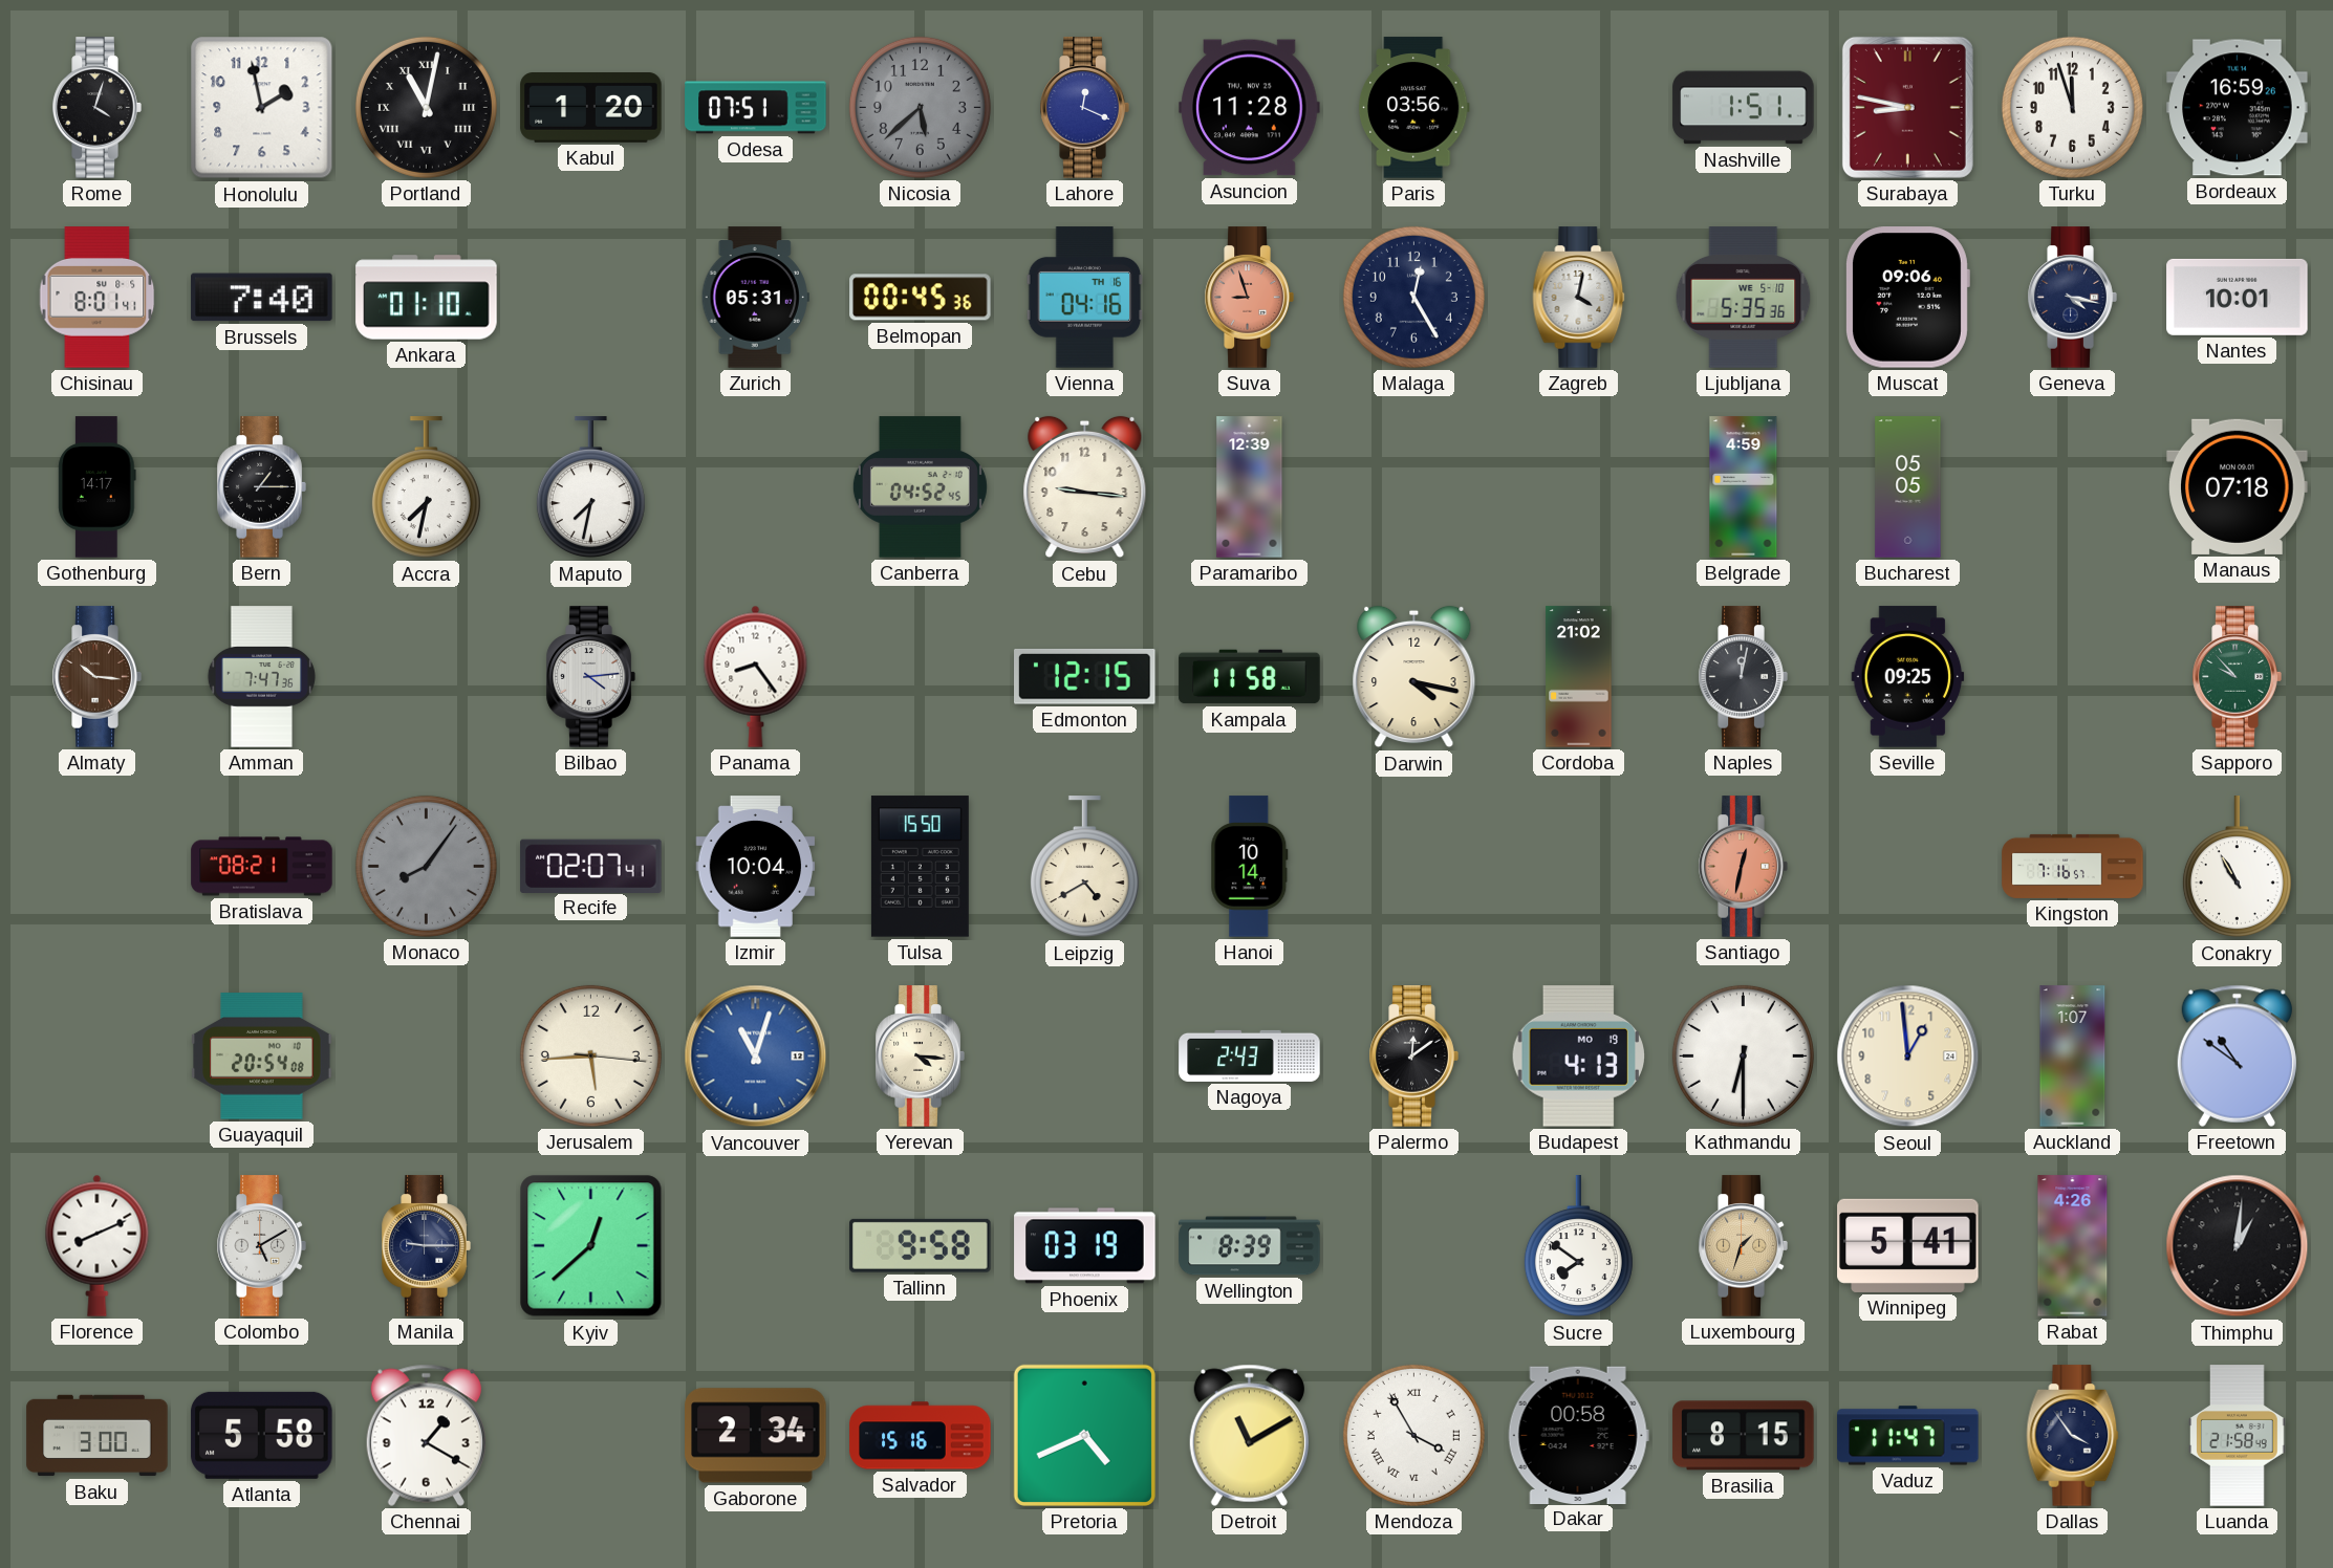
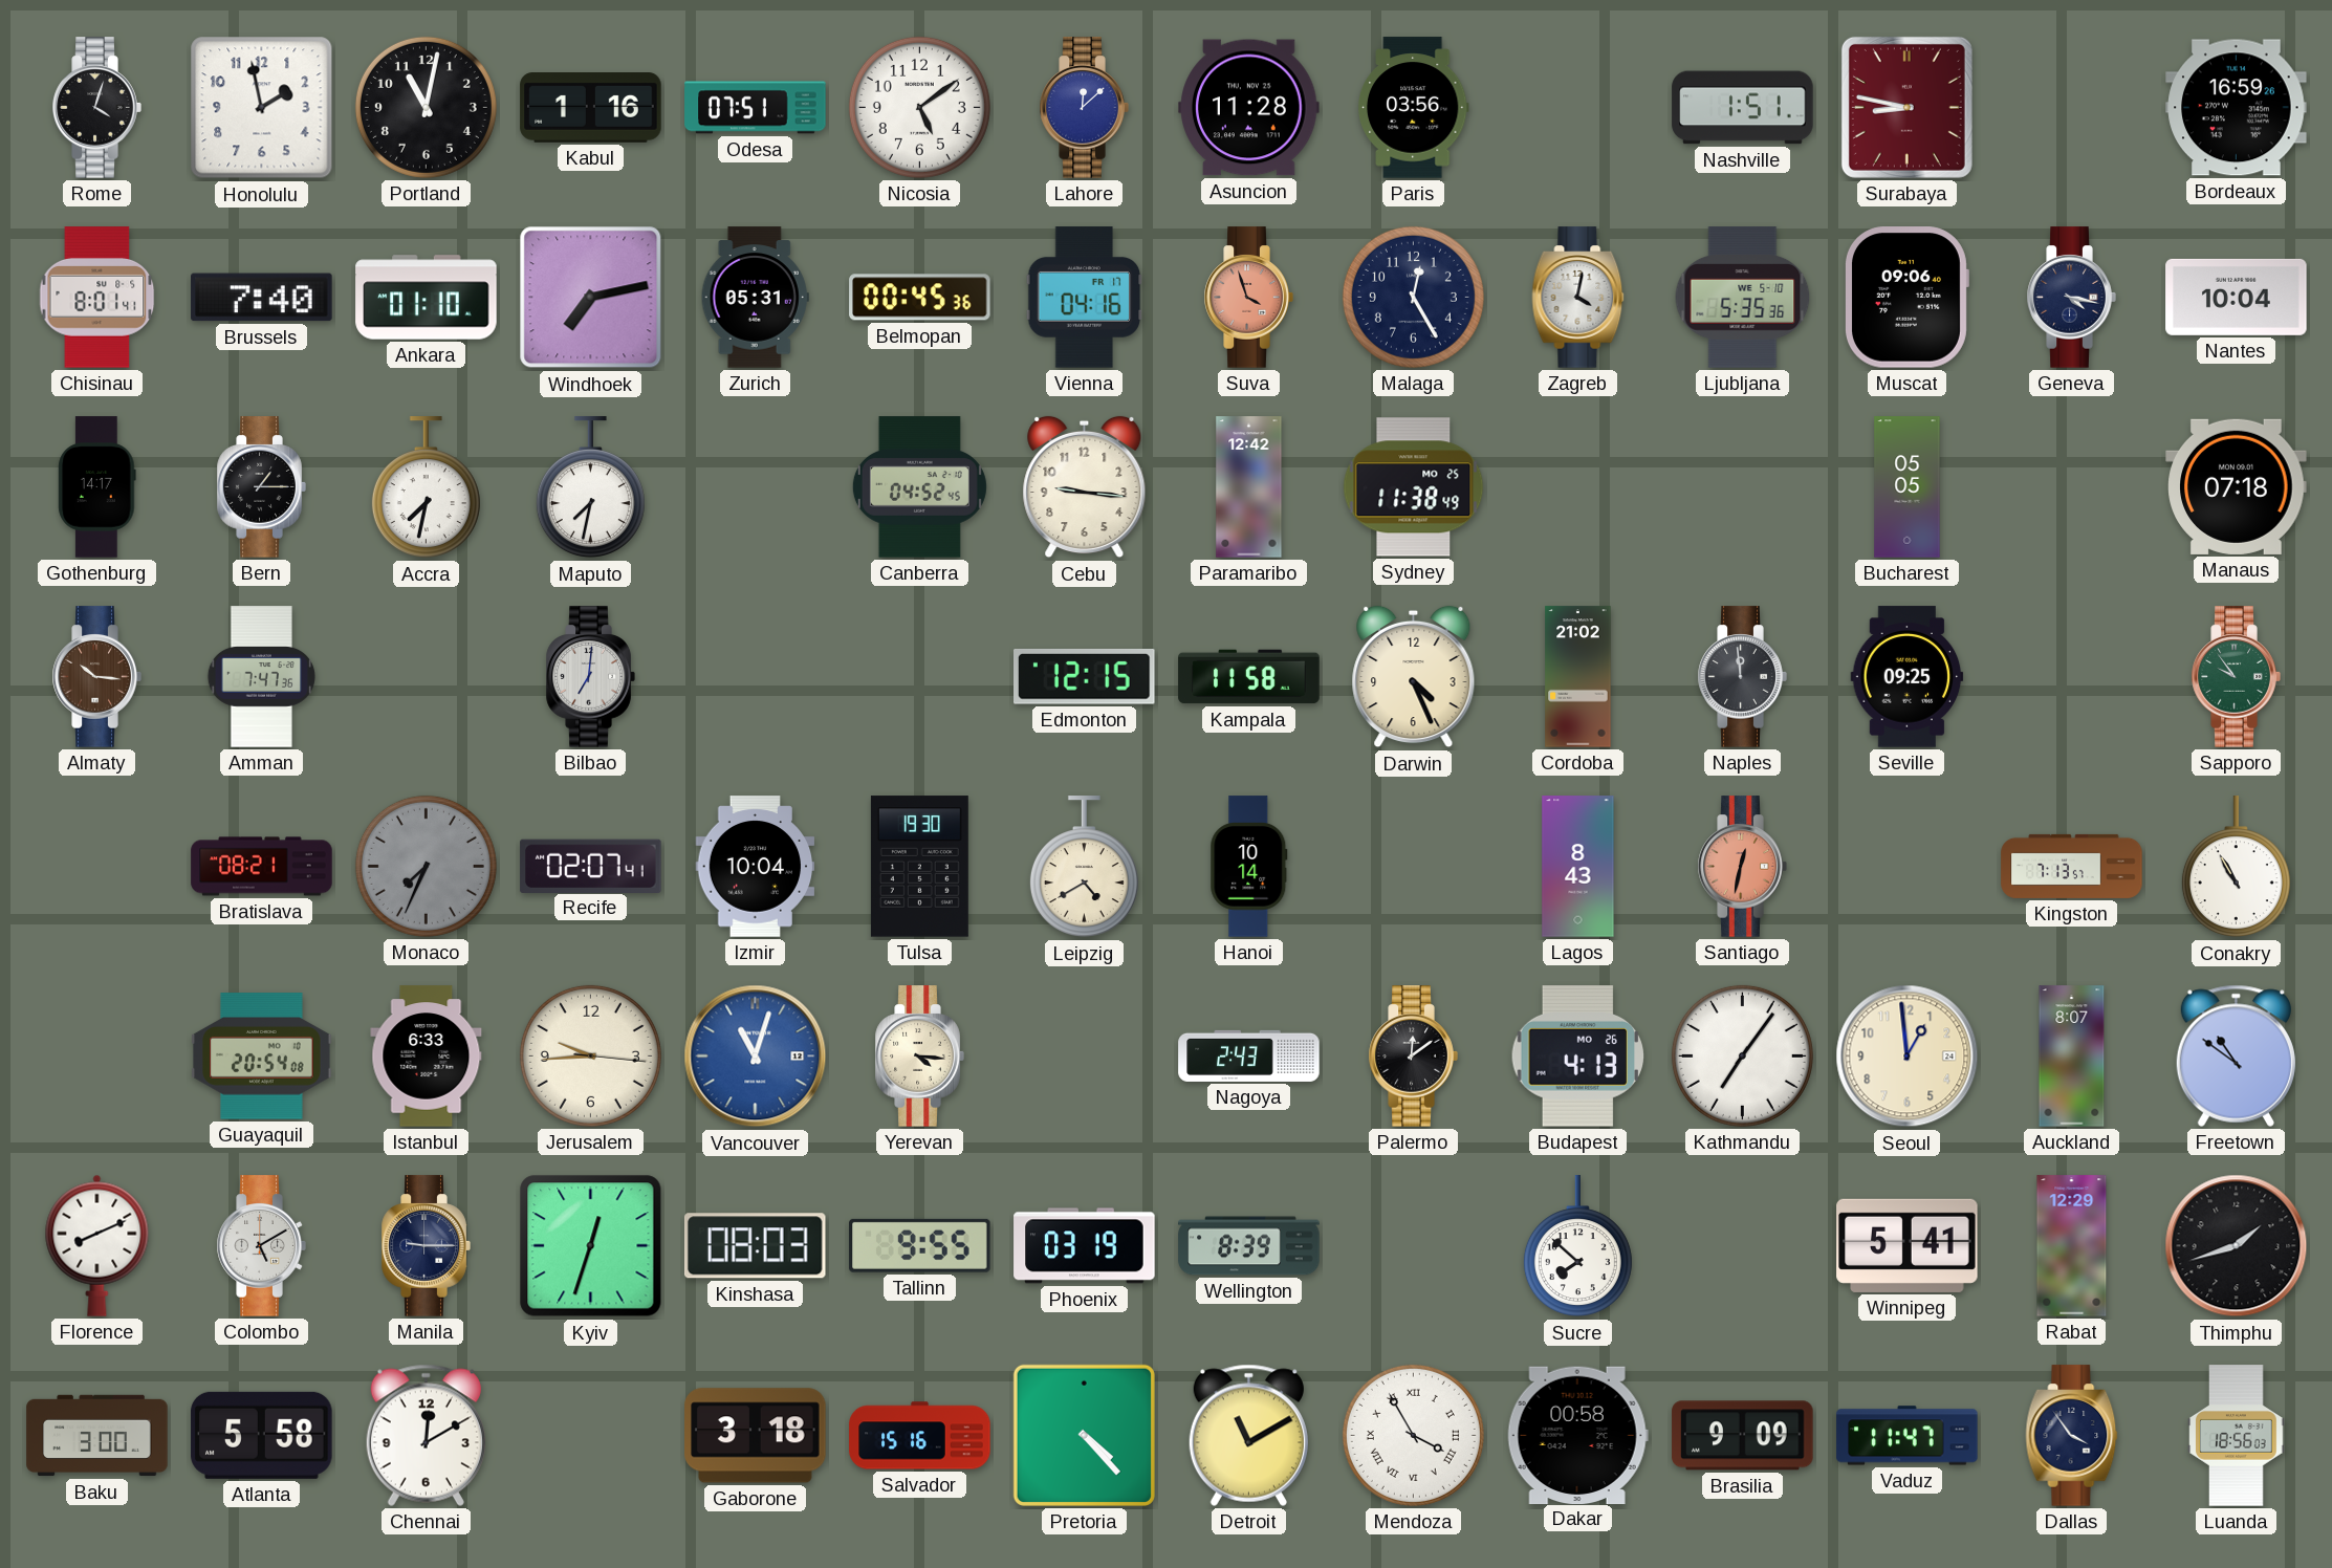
Portland numerals: Roman -> Arabic (426, 107)
Kabul: 1:20 -> 1:16 (591, 108)
Nicosia: 5:38 -> 5:09 (919, 107)
Nicosia dial: grey -> white (919, 107)
Lahore: 12:19 -> 12:08 (1084, 108)
Turku: 11:57 -> none (2072, 107)
Windhoek: none -> 7:13 (591, 298)
Vienna date: TH 16 -> FR 17 (1085, 298)
Suva: 8:57 -> 3:57 (1248, 298)
Nantes: 10:01 -> 10:04 (2237, 297)
Paramaribo: 12:39 -> 12:42 (1249, 487)
Sydney: none -> 11:38 (1414, 487)
Belgrade: 4:59 -> none (1744, 487)
Bilbao: 4:14 -> 7:01 (590, 677)
Panama: 8:24 -> none (756, 676)
Darwin: 4:17 -> 4:26 (1414, 677)
Naples: 12:02 -> 11:59 (1742, 677)
Sapporo: 9:53 -> 9:54 (2236, 677)
Monaco: 8:06 -> 7:34 (426, 866)
Tulsa: 15:50 -> 19:30 (919, 867)
Lagos: none -> 8:43 (1578, 867)
Kingston: 7:16 -> 7:13 (2072, 866)
Istanbul: none -> 6:33 (427, 1057)
Jerusalem: 5:44 -> 9:44 (590, 1055)
Budapest date: MO 19 -> MO 26 (1578, 1057)
Kathmandu: 6:30 -> 7:06 (1742, 1055)
Auckland: 1:07 -> 8:07 (2072, 1057)
Kyiv: 12:38 -> 12:33 (591, 1246)
Kinshasa: none -> 08:03 (755, 1246)
Tallinn: 9:58 -> 9:55 (920, 1245)
Sucre: 7:51 -> 7:52 (1577, 1246)
Luxembourg: 1:33 -> none (1743, 1246)
Rabat: 4:26 -> 12:29 (2072, 1246)
Thimphu: 1:01 -> 1:42 (2237, 1246)
Chennai: 1:20 -> 12:10 (426, 1435)
Gaborone: 2:34 -> 3:18 (756, 1436)
Pretoria: 4:41 -> 4:23 (1084, 1435)
Brasilia: 8:15 -> 9:09 (1743, 1436)
Luanda: 21:58 -> 18:56 (2237, 1436)
